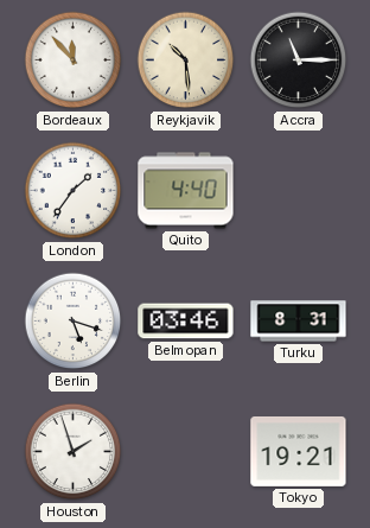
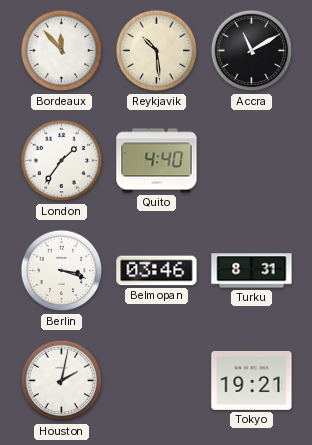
Accra: 11:15 -> 11:10 (252, 51)
Berlin: 5:18 -> 3:18 (62, 271)
Houston: 1:57 -> 2:02 (62, 381)
